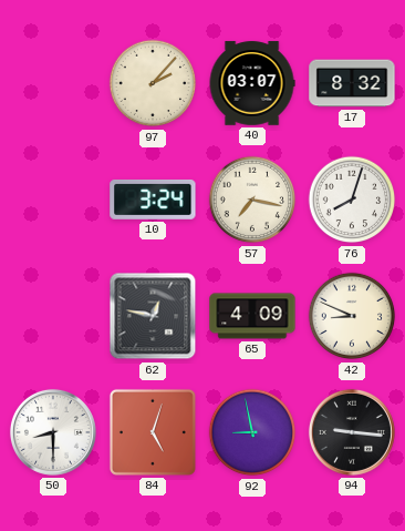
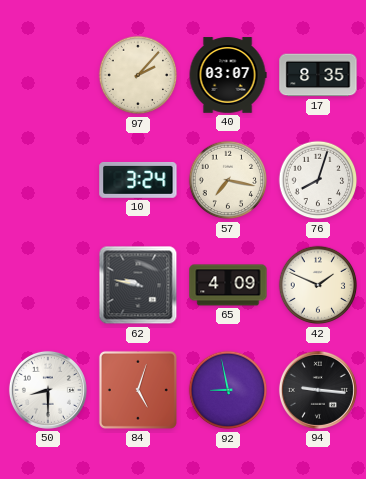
17: 8:32 -> 8:35 (318, 75)
62: 12:47 -> 9:47 (138, 285)
42: 8:49 -> 1:49 (318, 285)
